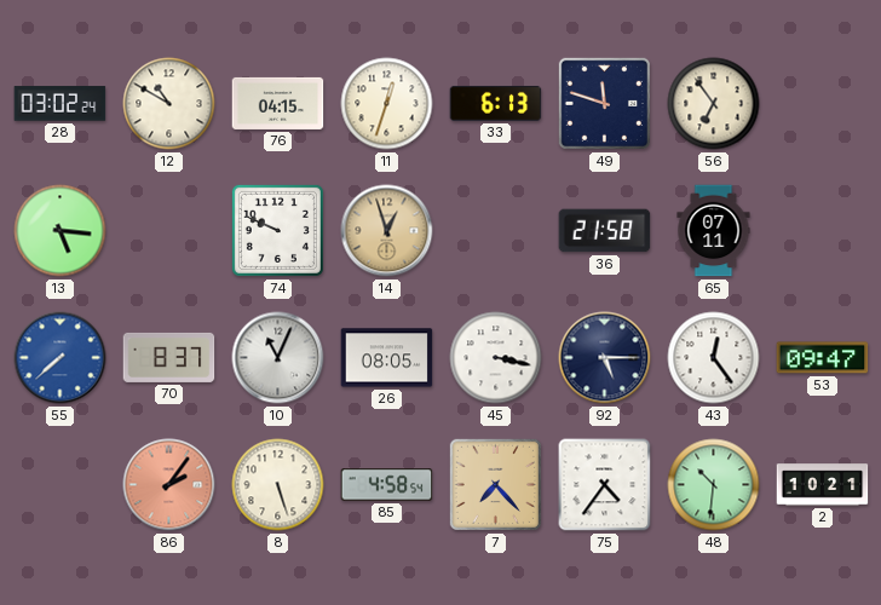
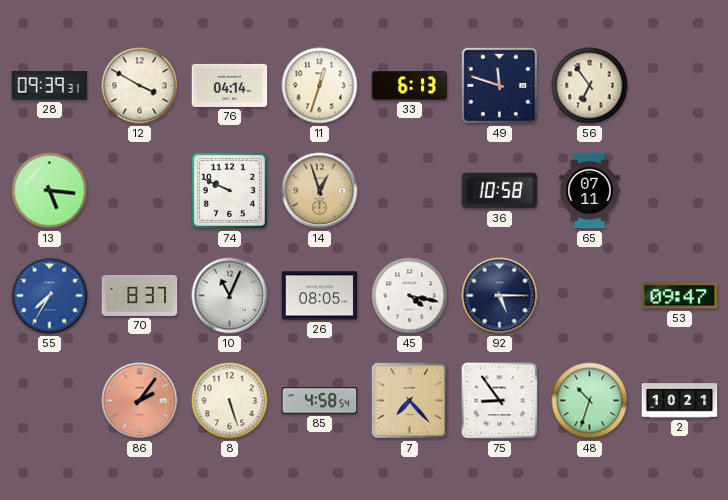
28: 03:02 -> 09:39 (50, 86)
12: 10:50 -> 3:50 (140, 86)
76: 04:15 -> 04:14 (230, 85)
36: 21:58 -> 10:58 (500, 191)
55: 7:38 -> 7:35 (50, 296)
45: 3:17 -> 4:17 (410, 296)
43: 12:24 -> none (714, 358)
75: 4:36 -> 8:54 (500, 401)
48: 10:31 -> 10:33 (590, 401)
